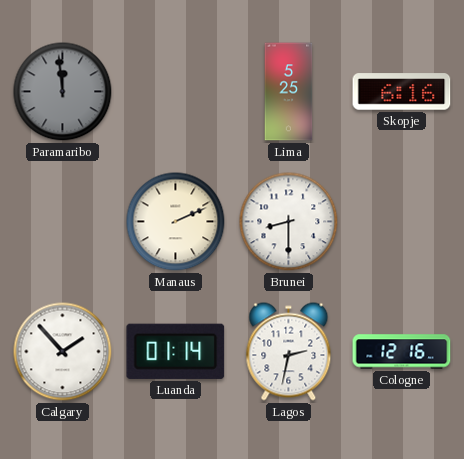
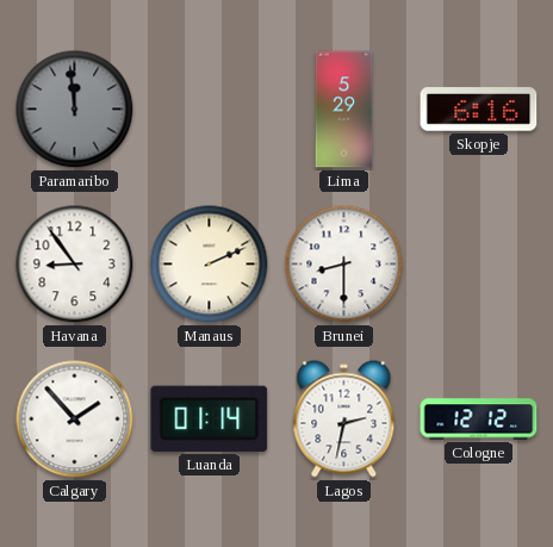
Lima: 5:25 -> 5:29 (344, 110)
Havana: none -> 8:54 (75, 265)
Cologne: 12:16 -> 12:12 (479, 419)
